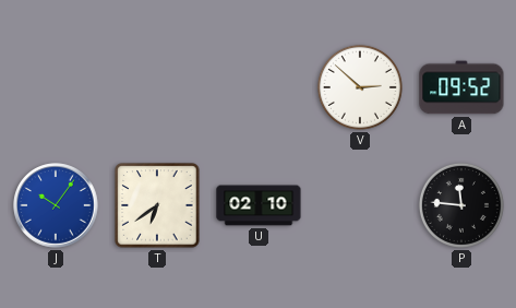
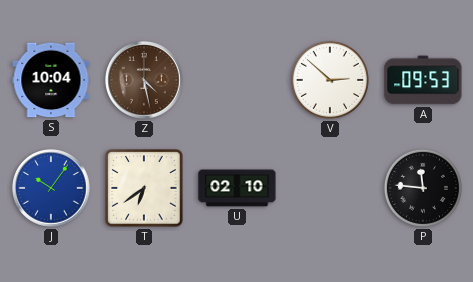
S: none -> 10:04 (51, 80)
Z: none -> 4:28 (144, 80)
A: 09:52 -> 09:53 (423, 80)
